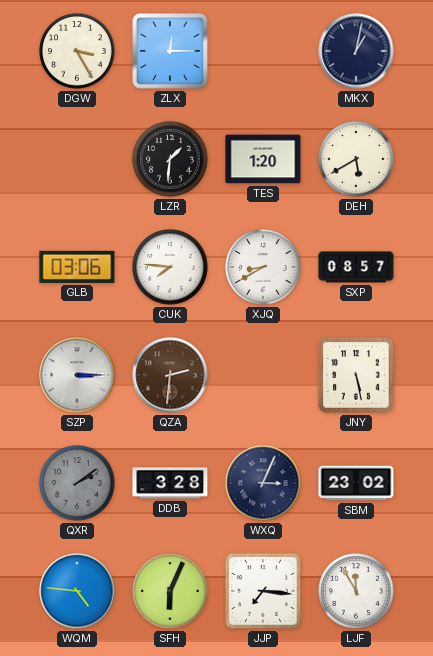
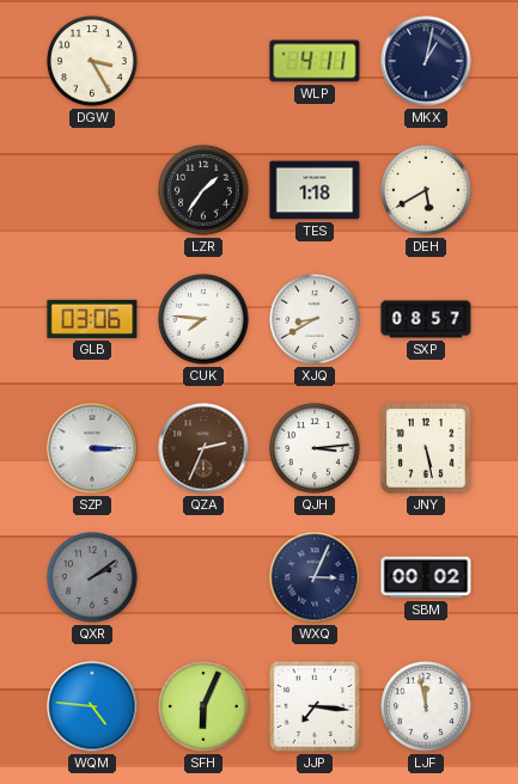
ZLX: 12:15 -> none (170, 51)
WLP: none -> 4:11 (315, 61)
LZR: 1:31 -> 1:36 (203, 190)
TES: 1:20 -> 1:18 (315, 190)
QZA: 2:31 -> 2:34 (203, 448)
QJH: none -> 3:14 (315, 448)
DDB: 3:28 -> none (170, 483)
SBM: 23:02 -> 00:02 (426, 577)
LJF: 11:55 -> 11:58 (426, 706)
